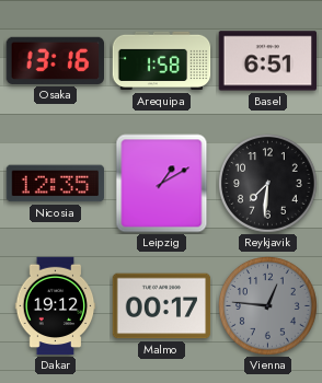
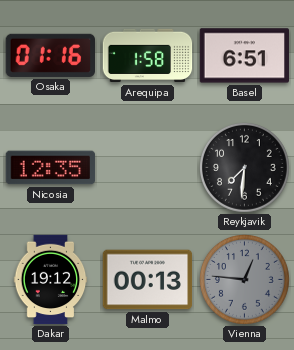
Osaka: 13:16 -> 01:16 (50, 55)
Leipzig: 1:10 -> none (162, 184)
Malmo: 00:17 -> 00:13 (148, 280)
